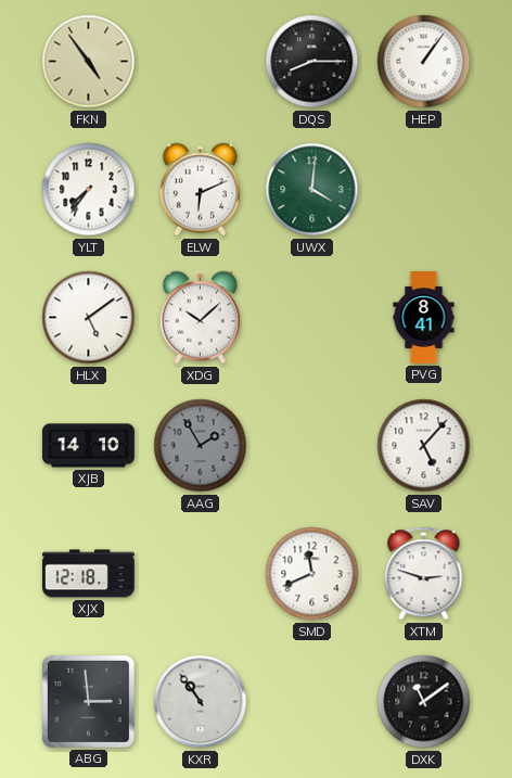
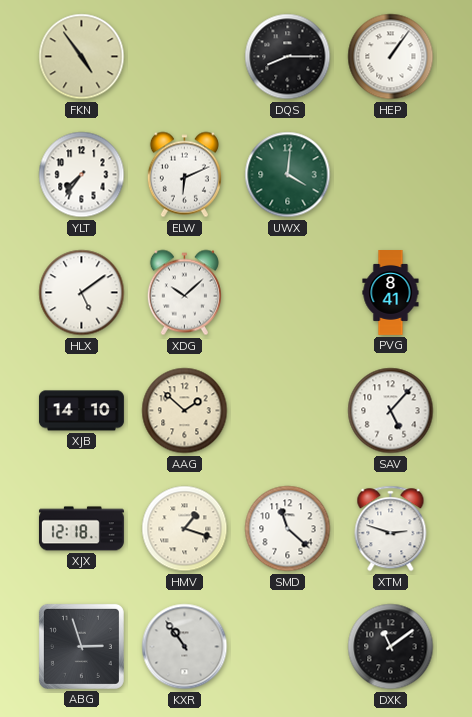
AAG: 1:55 -> 1:52 (185, 411)
AAG dial: grey -> cream (185, 411)
HMV: none -> 1:18 (185, 529)
SMD: 11:41 -> 11:22 (288, 529)
ABG: 2:59 -> 2:57 (81, 646)
